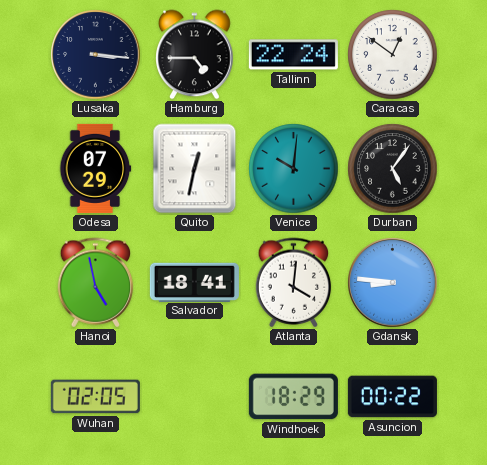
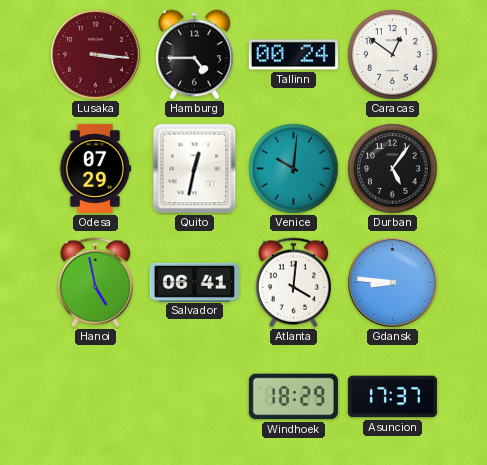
Lusaka dial: navy -> burgundy (96, 55)
Tallinn: 22:24 -> 00:24 (293, 55)
Salvador: 18:41 -> 06:41 (194, 282)
Wuhan: 02:05 -> none (95, 397)
Asuncion: 00:22 -> 17:37 (392, 397)
